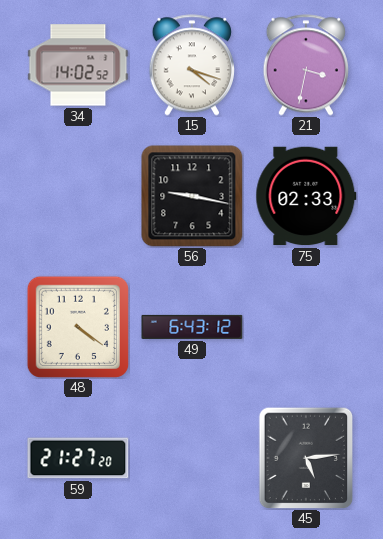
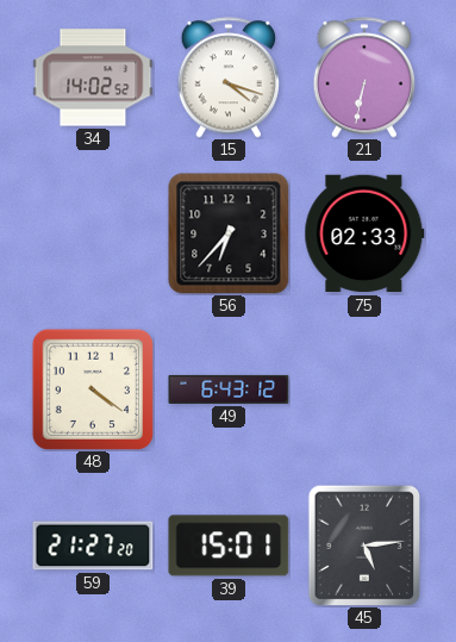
21: 3:32 -> 6:32 (363, 77)
56: 9:17 -> 6:37 (229, 233)
39: none -> 15:01 (229, 546)
